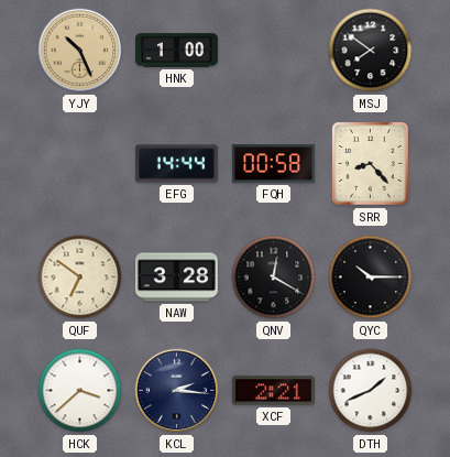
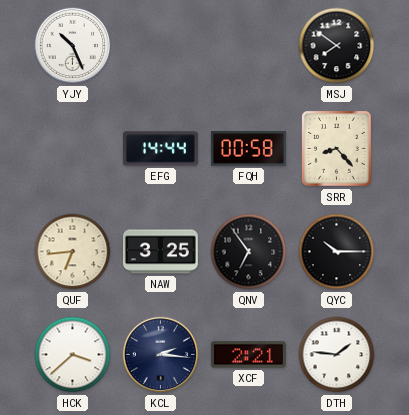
YJY dial: champagne -> white (73, 46)
HNK: 1:00 -> none (176, 51)
QUF: 6:51 -> 6:44 (73, 252)
NAW: 3:28 -> 3:25 (160, 252)
QNV: 12:20 -> 6:54 (249, 252)
DTH: 1:41 -> 1:46 (337, 355)
